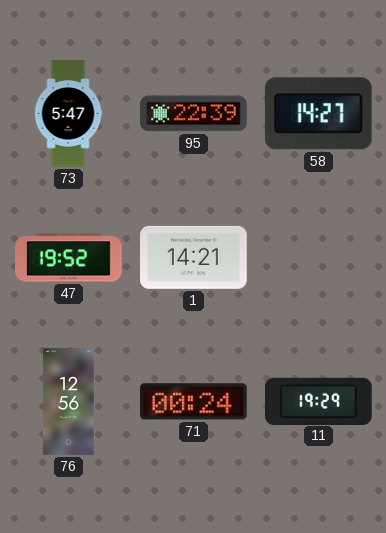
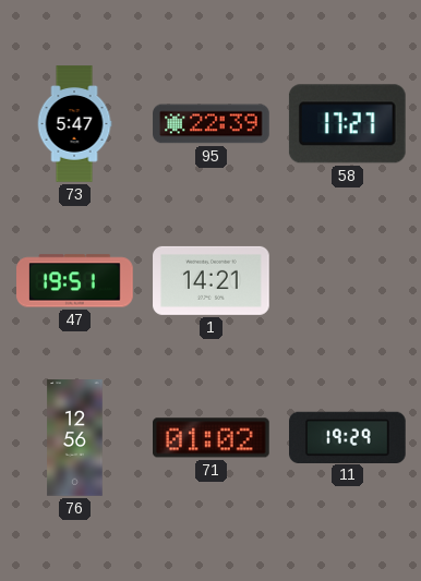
58: 14:27 -> 17:27 (347, 124)
47: 19:52 -> 19:51 (75, 281)
71: 00:24 -> 01:02 (212, 438)
